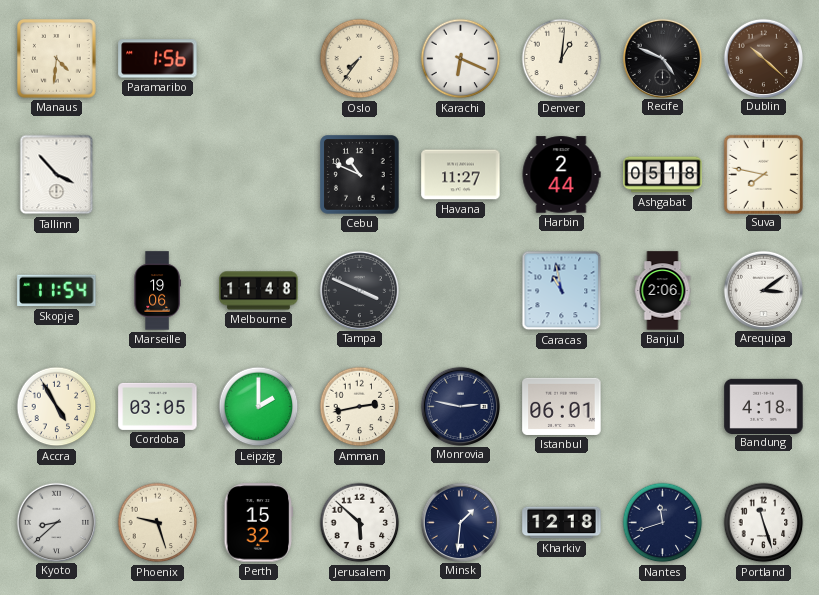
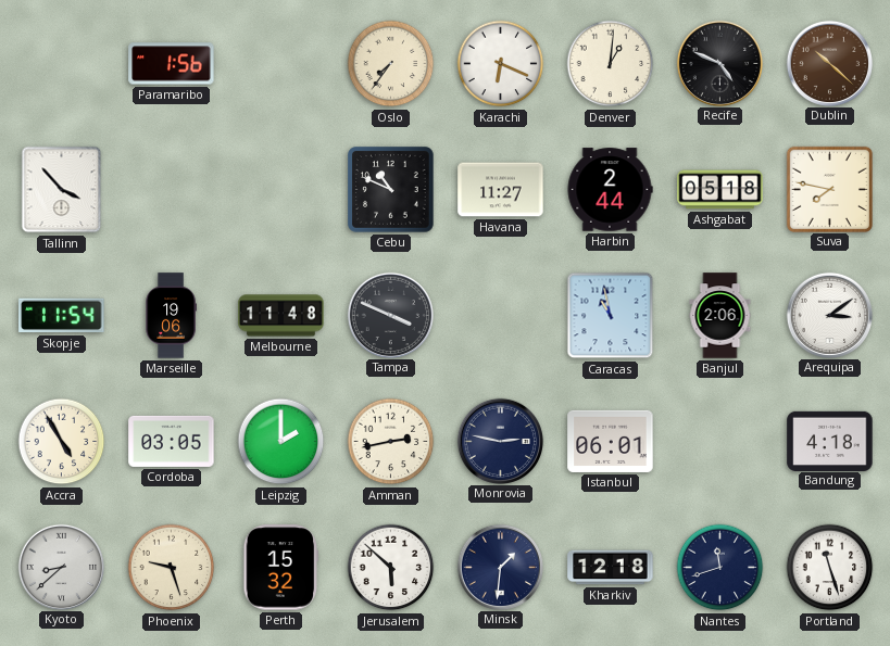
Manaus: 4:31 -> none (57, 59)
